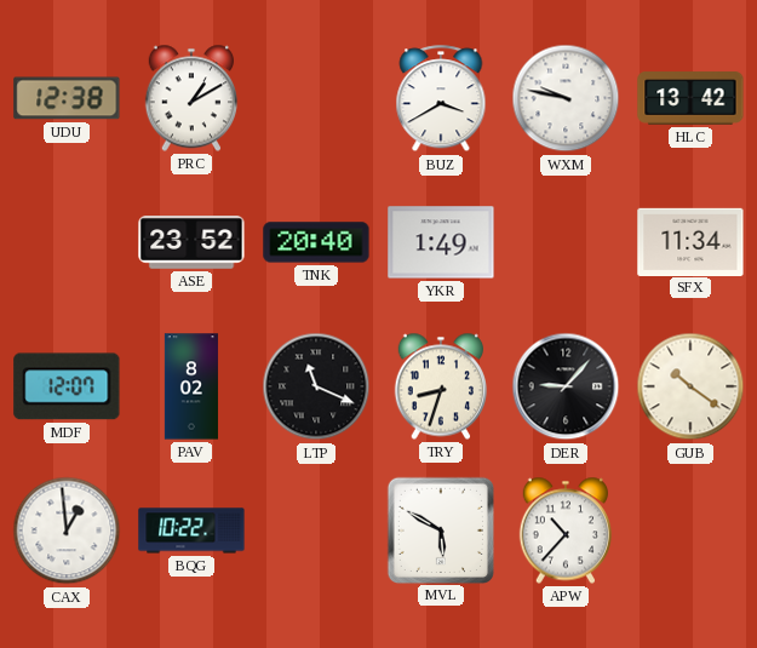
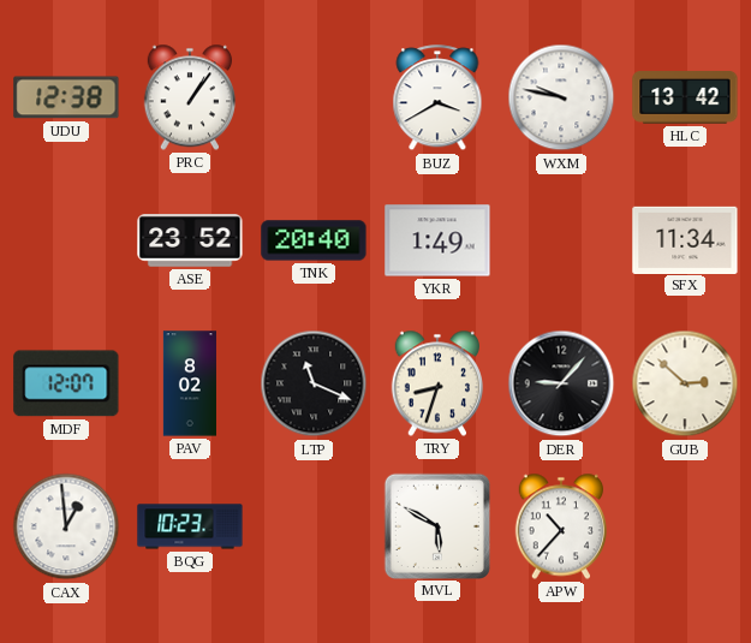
PRC: 1:10 -> 1:06 (189, 97)
GUB: 10:21 -> 2:52 (685, 383)
BQG: 10:22 -> 10:23 (190, 526)
